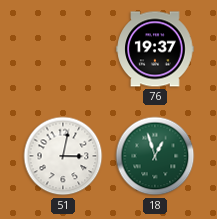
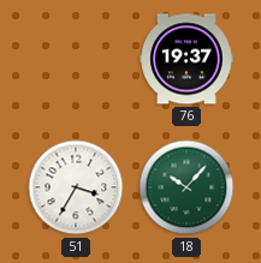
51: 3:02 -> 3:35 (76, 187)
18: 12:57 -> 10:07 (186, 187)
